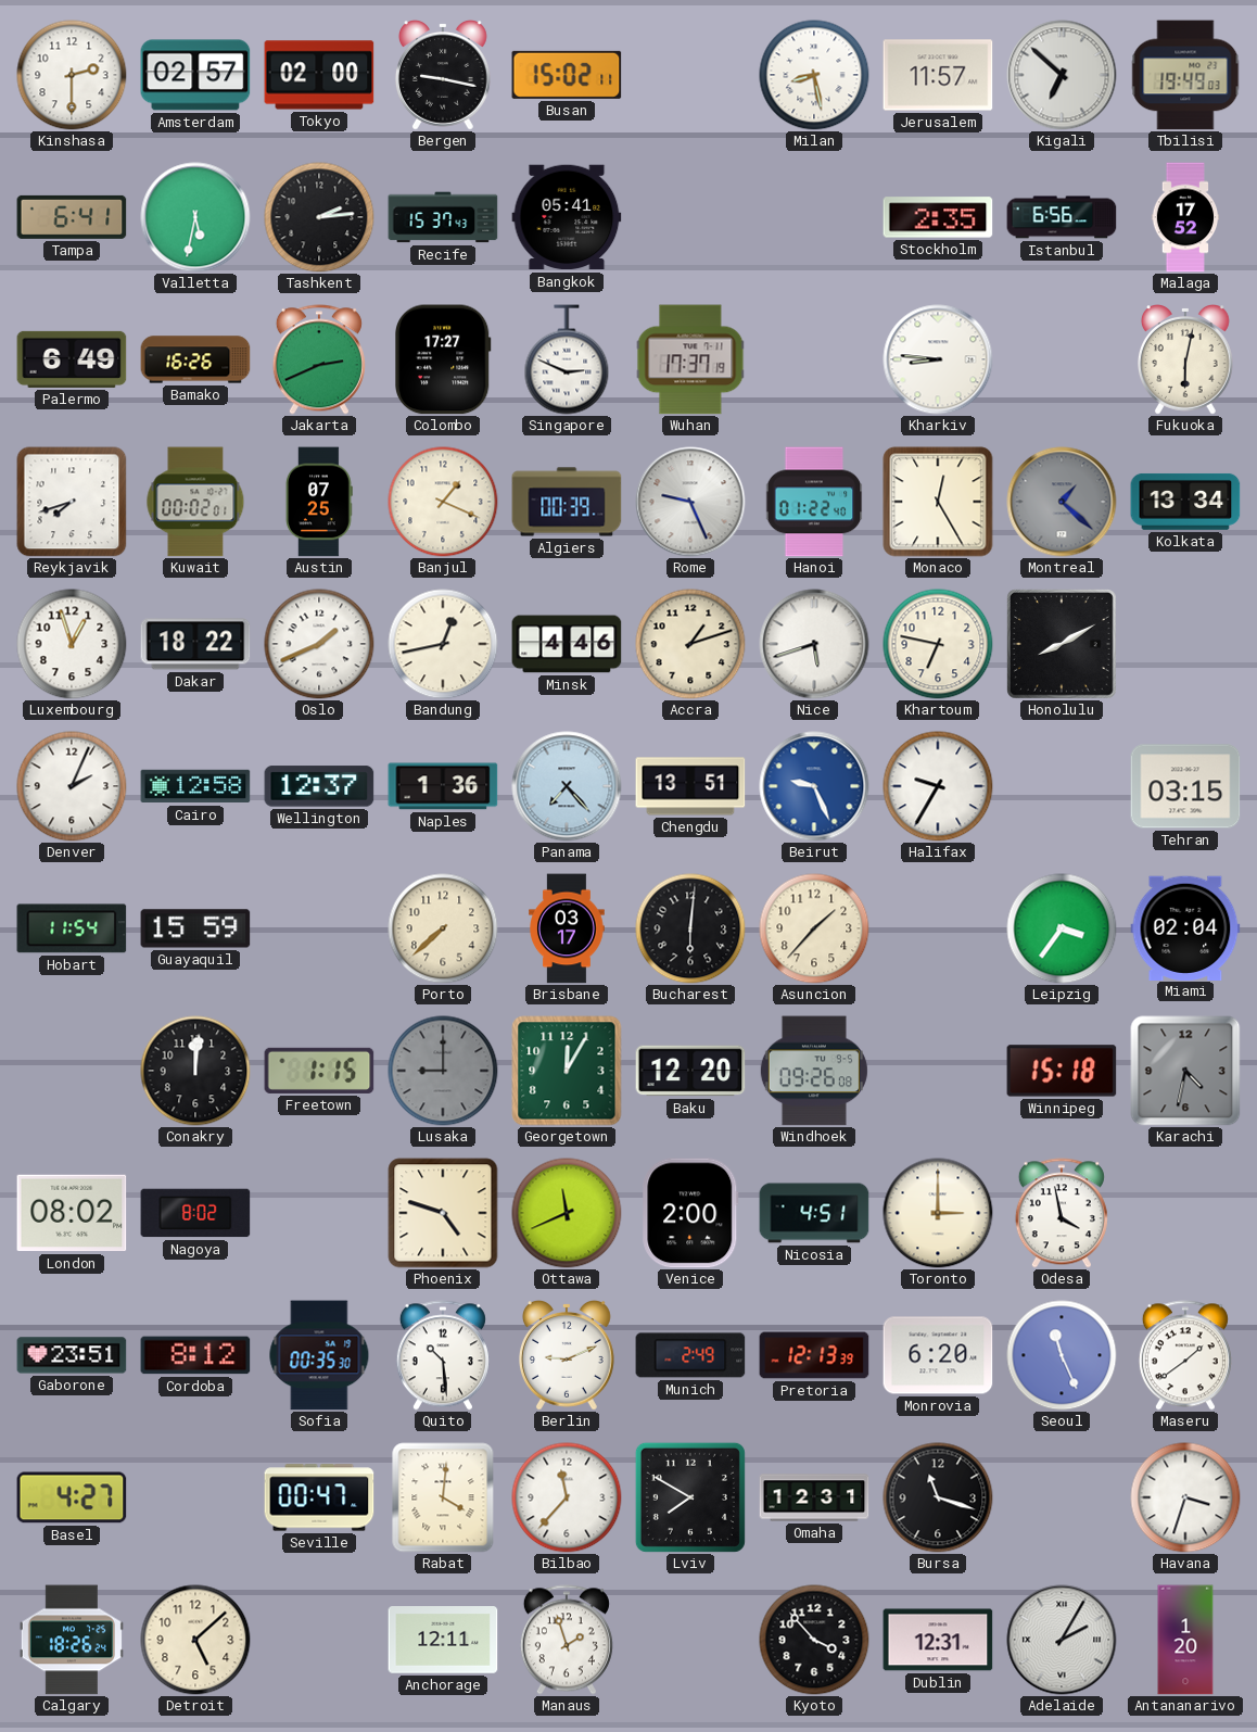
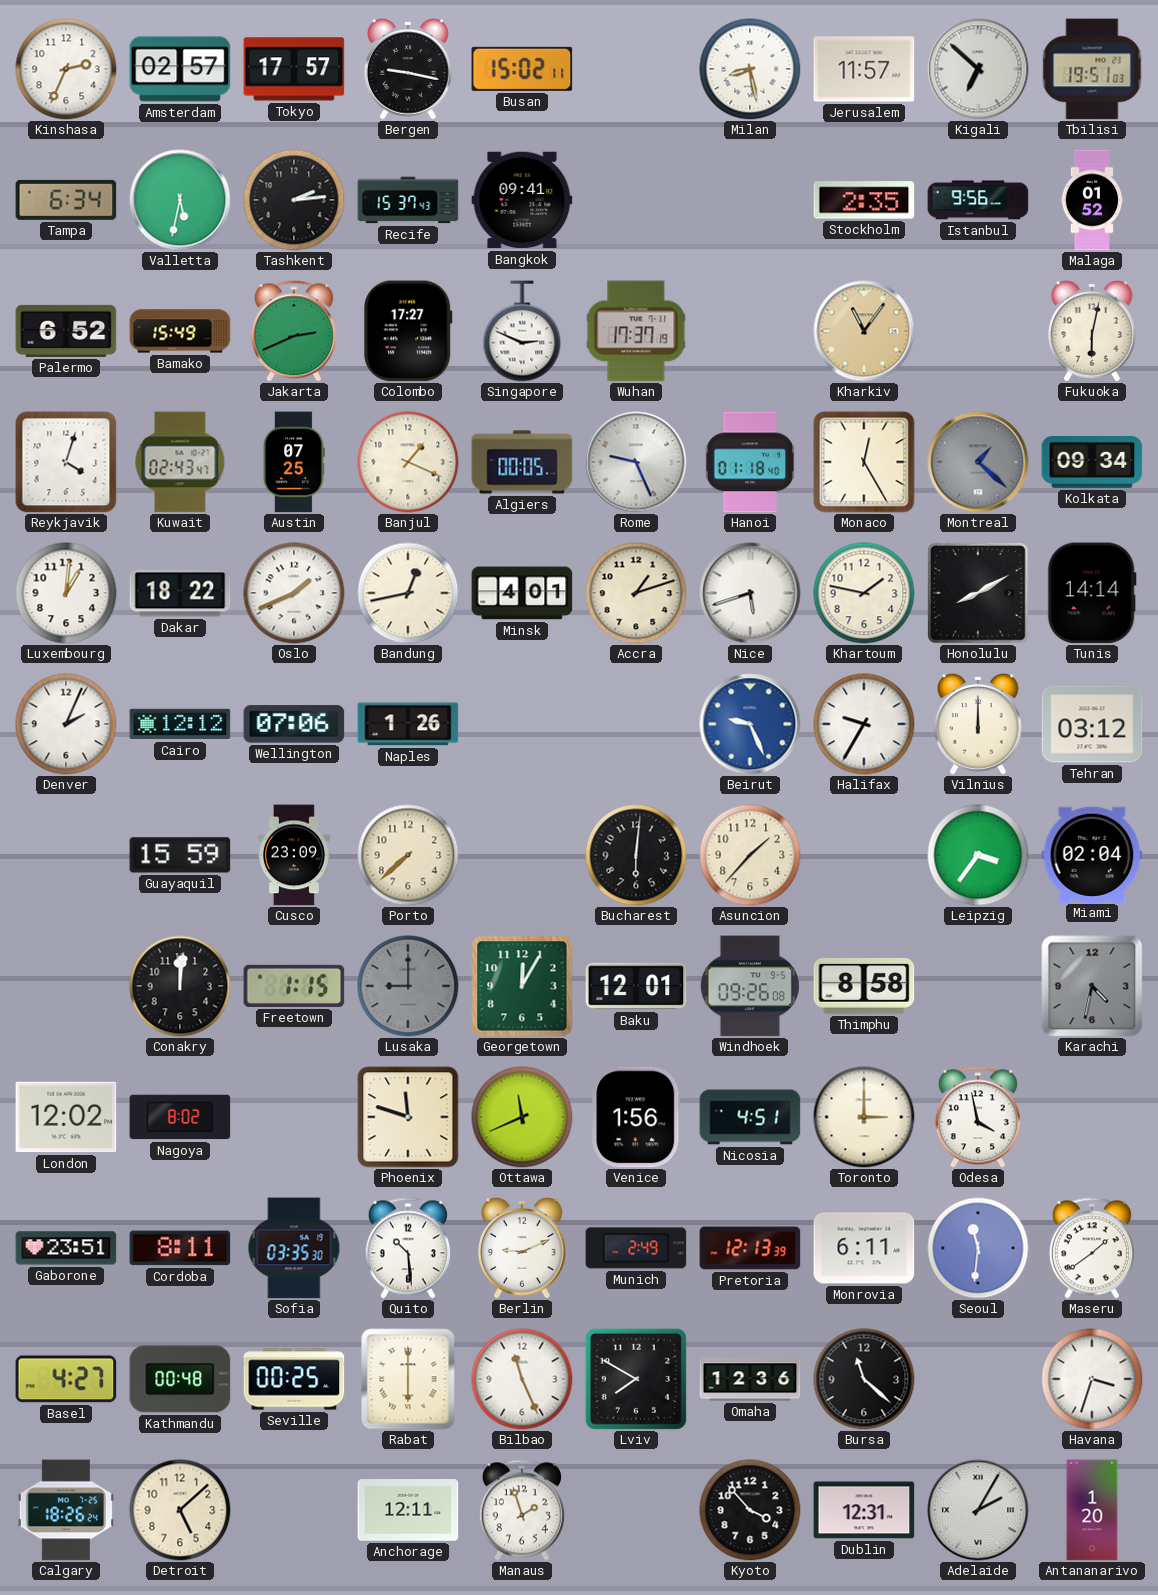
Kinshasa: 2:30 -> 2:34 (66, 69)
Tokyo: 02:00 -> 17:57 (294, 69)
Tbilisi: 19:49 -> 19:51 (1092, 69)
Tampa: 6:41 -> 6:34 (66, 200)
Bangkok: 05:41 -> 09:41 (522, 200)
Istanbul: 6:56 -> 9:56 (978, 200)
Malaga: 17:52 -> 01:52 (1092, 200)
Palermo: 6:49 -> 6:52 (66, 331)
Bamako: 16:26 -> 15:49 (180, 331)
Kharkiv: 8:46 -> 11:06 (864, 331)
Kharkiv dial: white -> champagne (864, 331)
Reykjavik: 7:42 -> 4:03 (66, 462)
Kuwait: 00:02 -> 02:43 (180, 462)
Algiers: 00:39 -> 00:05 (522, 462)
Hanoi: 01:22 -> 01:18 (750, 462)
Kolkata: 13:34 -> 09:34 (1092, 462)
Luxembourg: 12:57 -> 1:01 (66, 593)
Minsk: 4:46 -> 4:01 (522, 593)
Khartoum: 6:47 -> 1:47 (864, 593)
Tunis: none -> 14:14 (1092, 593)
Cairo: 12:58 -> 12:12 (180, 724)
Wellington: 12:37 -> 07:06 (294, 724)
Naples: 1:36 -> 1:26 (408, 724)
Panama: 7:23 -> none (567, 786)
Chengdu: 13:51 -> none (690, 786)
Vilnius: none -> 12:00 (978, 725)
Tehran: 03:15 -> 03:12 (1092, 724)
Hobart: 11:54 -> none (72, 928)
Cusco: none -> 23:09 (294, 855)
Brisbane: 03:17 -> none (567, 928)
Baku: 12:20 -> 12:01 (636, 986)
Thimphu: none -> 8:58 (864, 986)
Winnipeg: 15:18 -> none (1062, 1071)
London: 08:02 -> 12:02 (66, 1117)
Phoenix: 4:48 -> 11:48 (408, 1117)
Venice: 2:00 -> 1:56 (636, 1117)
Cordoba: 8:12 -> 8:11 (180, 1248)
Sofia: 00:35 -> 03:35 (294, 1248)
Monrovia: 6:20 -> 6:11 (864, 1248)
Seoul: 11:26 -> 11:31 (978, 1248)
Kathmandu: none -> 00:48 (180, 1379)
Seville: 00:47 -> 00:25 (294, 1379)
Rabat: 4:01 -> 6:00 (408, 1379)
Bilbao: 11:37 -> 11:26 (522, 1379)
Omaha: 12:31 -> 12:36 (750, 1379)
Bursa: 11:18 -> 11:22 (864, 1379)
